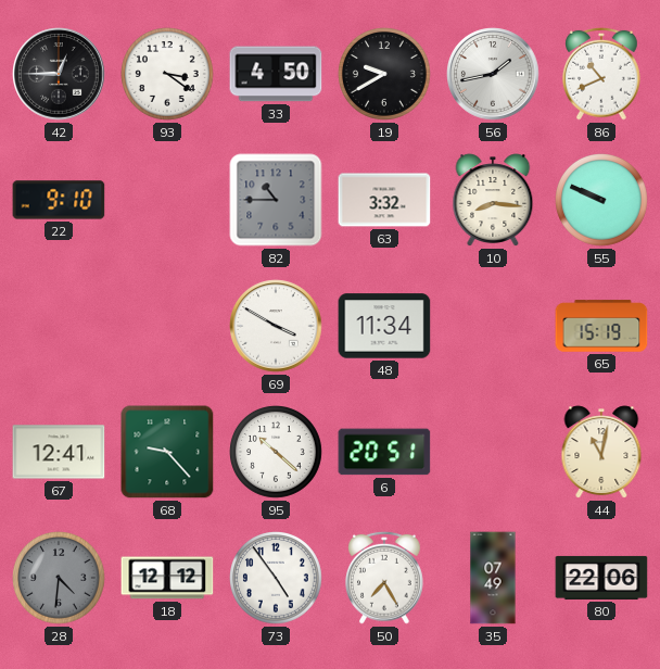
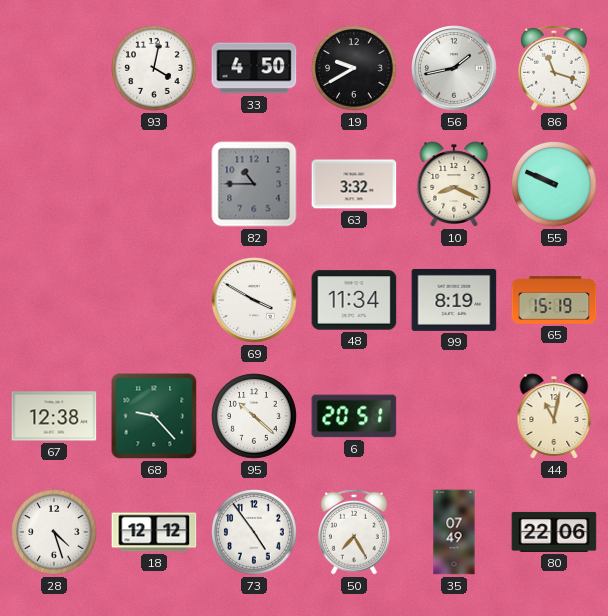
42: 12:45 -> none (59, 74)
93: 3:21 -> 4:02 (155, 69)
86: 10:41 -> 11:18 (555, 68)
22: 9:10 -> none (59, 200)
10: 8:16 -> 8:19 (454, 184)
99: none -> 8:19 (454, 300)
67: 12:41 -> 12:38 (54, 416)
28: 4:31 -> 4:27 (55, 533)
28 dial: grey -> white (55, 533)
